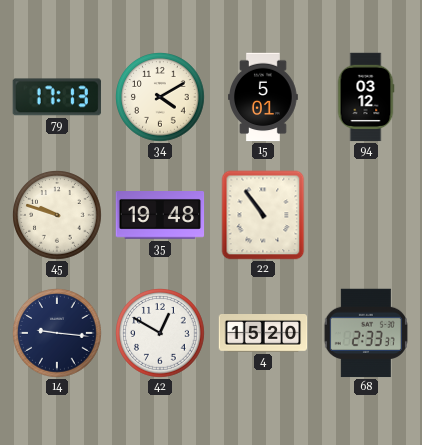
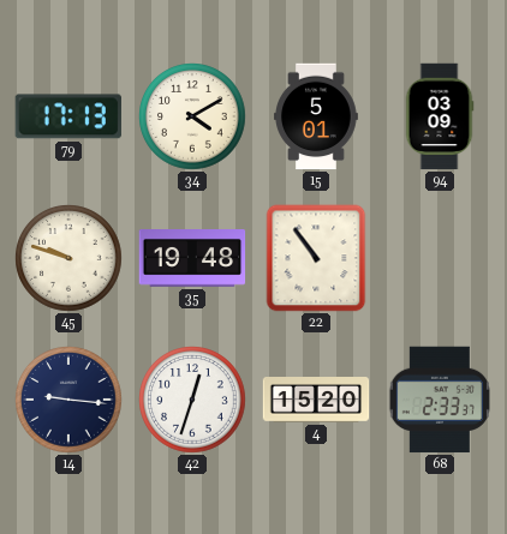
94: 03:12 -> 03:09 (440, 116)
42: 12:50 -> 12:33 (192, 400)
